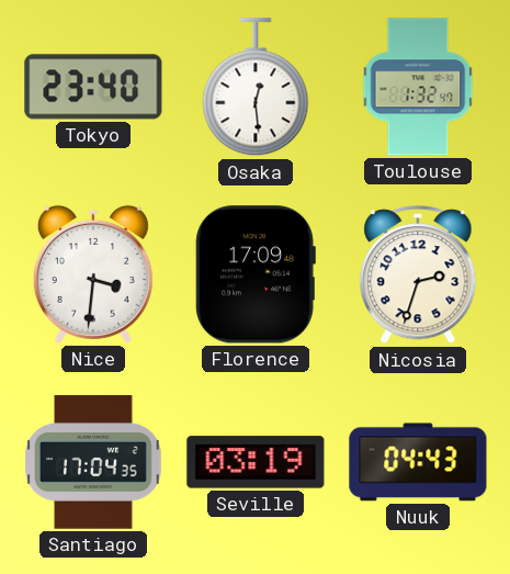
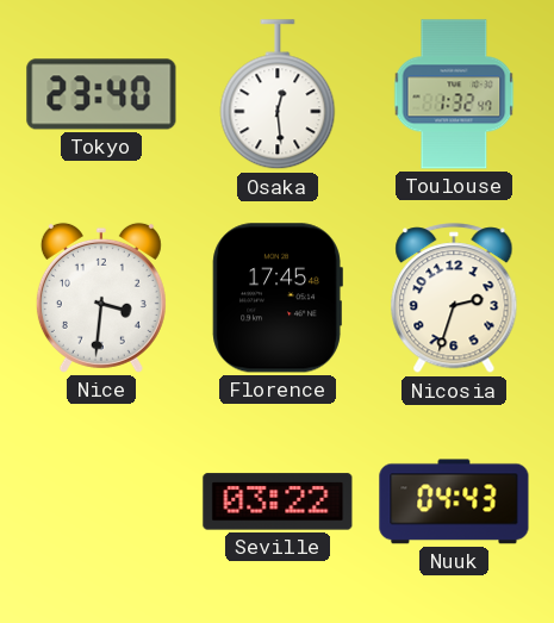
Florence: 17:09 -> 17:45 (278, 298)
Santiago: 17:04 -> none (93, 462)
Seville: 03:19 -> 03:22 (278, 501)
